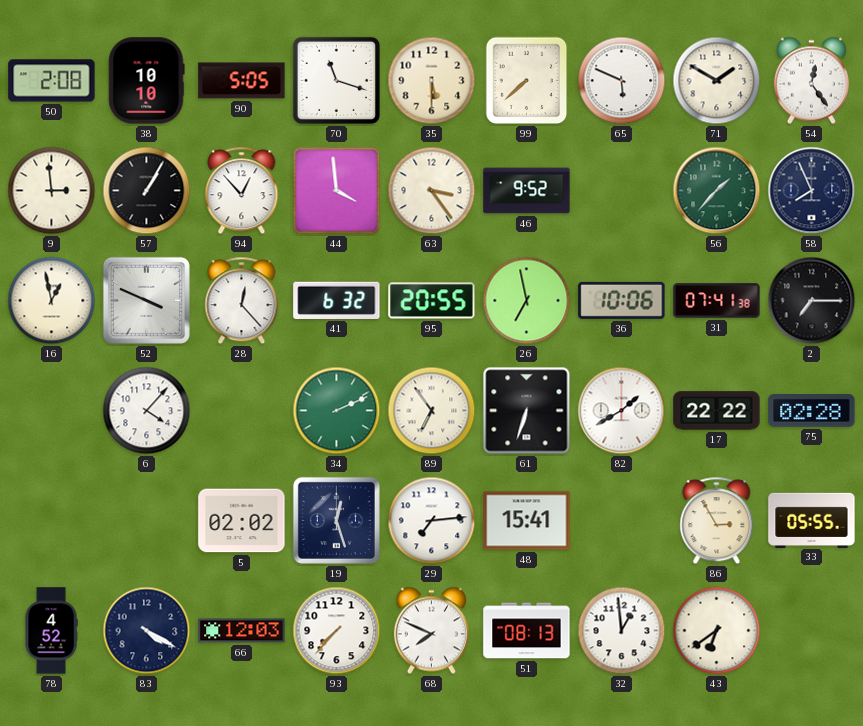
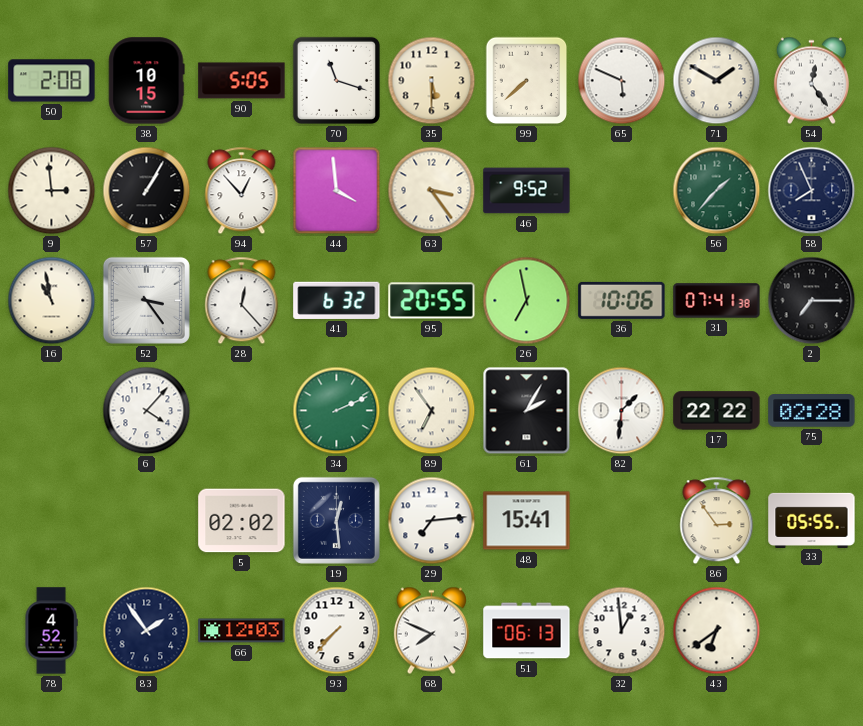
38: 10:10 -> 10:15 (147, 81)
16: 12:58 -> 10:58 (52, 301)
52: 3:49 -> 3:24 (146, 300)
61: 6:33 -> 2:05 (527, 411)
82: 1:40 -> 1:31 (622, 411)
19: 12:27 -> 12:29 (336, 520)
86: 2:55 -> 2:54 (717, 521)
83: 4:20 -> 1:54 (147, 631)
51: 08:13 -> 06:13 (527, 631)
